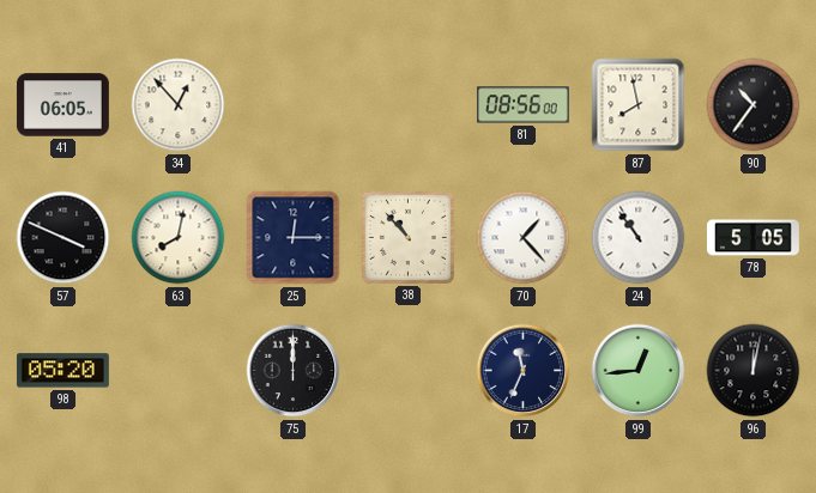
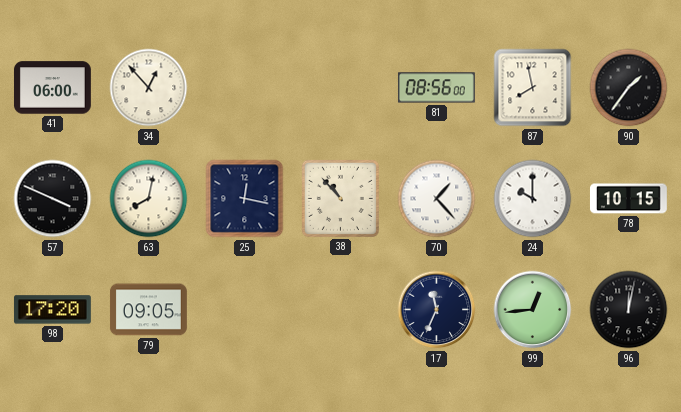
41: 06:05 -> 06:00 (52, 88)
90: 10:36 -> 1:36 (629, 88)
25: 12:15 -> 12:17 (245, 199)
24: 10:54 -> 10:00 (533, 199)
78: 5:05 -> 10:15 (628, 199)
98: 05:20 -> 17:20 (52, 310)
79: none -> 09:05 (148, 310)
75: 12:00 -> none (294, 371)
